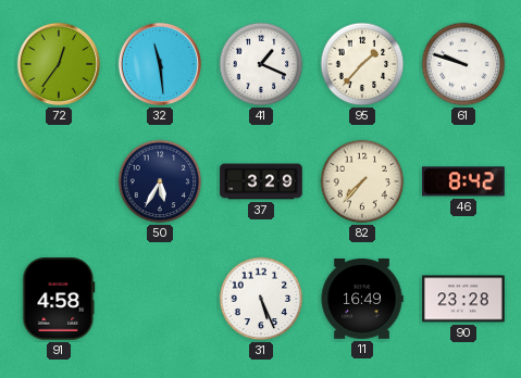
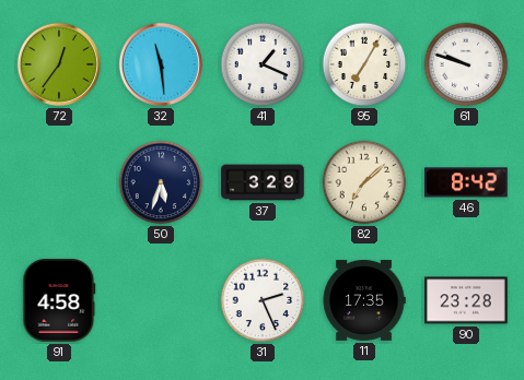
95: 1:37 -> 7:05 (364, 64)
50: 5:35 -> 5:33 (161, 182)
82: 7:37 -> 7:08 (364, 182)
31: 5:26 -> 2:26 (263, 300)
11: 16:49 -> 17:35 (364, 301)
